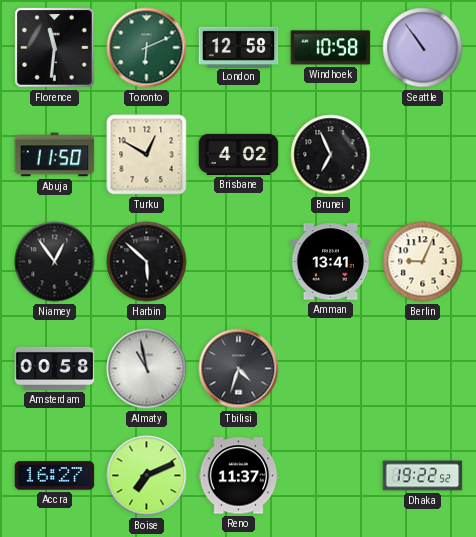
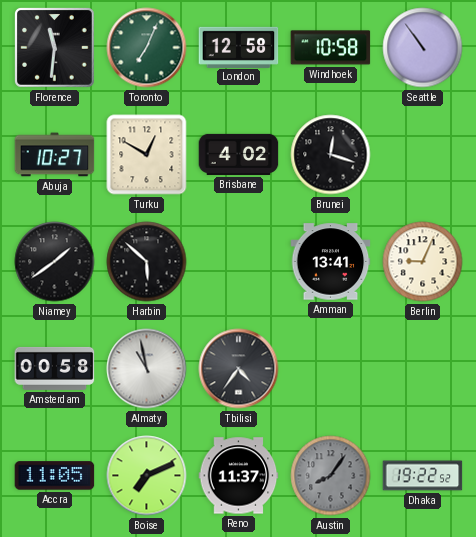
Toronto: 6:11 -> 7:04 (147, 48)
Abuja: 11:50 -> 10:27 (55, 155)
Brunei: 6:56 -> 12:18 (331, 155)
Niamey: 12:54 -> 1:39 (55, 262)
Tbilisi: 4:33 -> 4:36 (239, 369)
Accra: 16:27 -> 11:05 (55, 476)
Austin: none -> 8:06 (331, 476)
